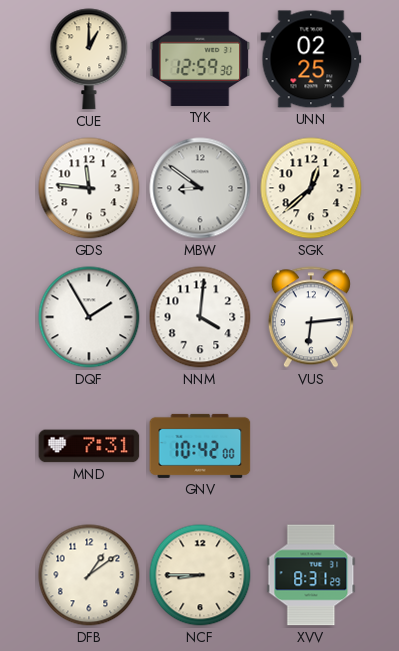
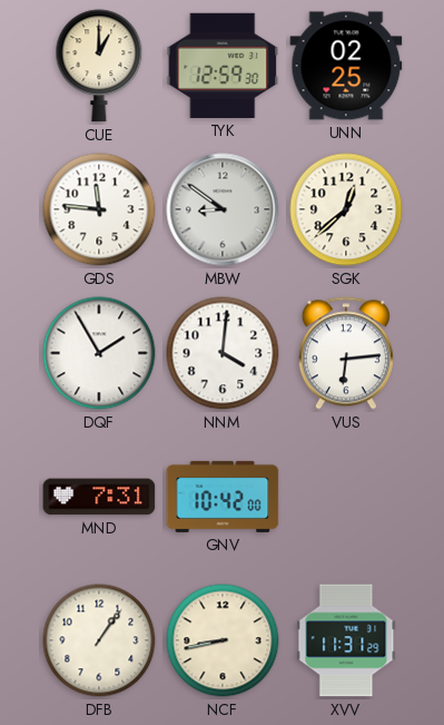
DFB: 1:09 -> 1:06 (99, 640)
NCF: 8:45 -> 8:43 (223, 640)
XVV: 8:31 -> 11:31 (346, 640)
